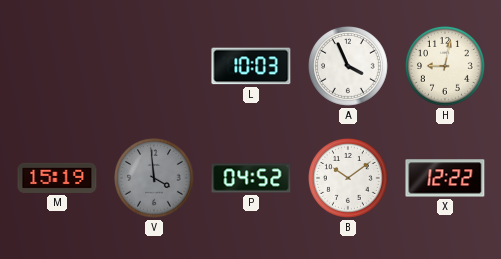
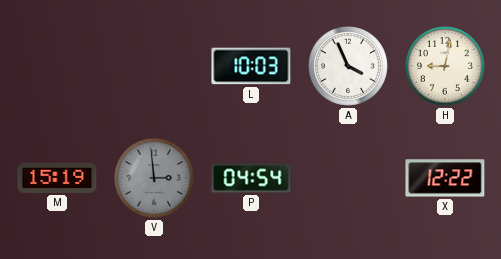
V: 3:59 -> 2:59 (155, 179)
P: 04:52 -> 04:54 (251, 178)
B: 10:09 -> none (349, 179)
